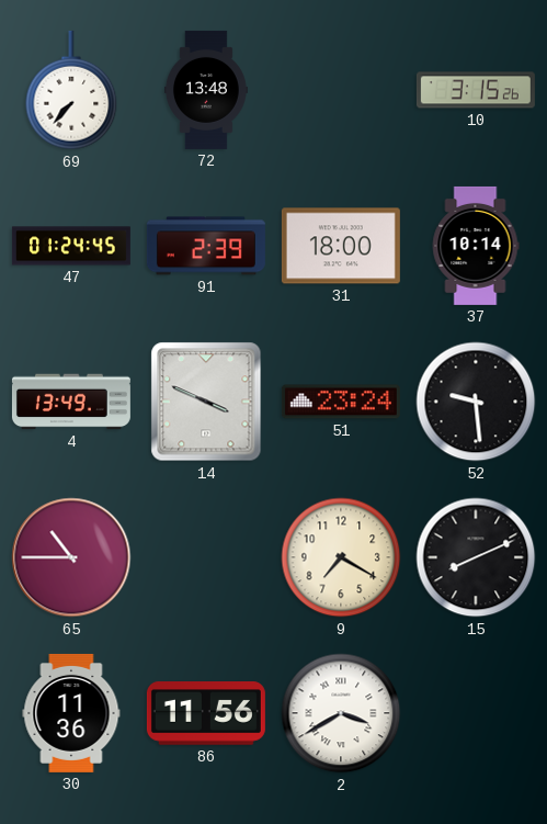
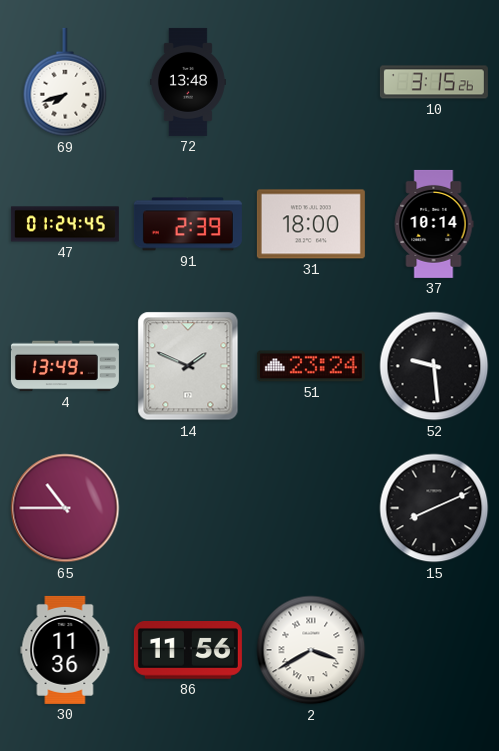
69: 7:37 -> 7:42 (65, 82)
14: 3:49 -> 1:49 (188, 366)
9: 7:20 -> none (341, 557)
